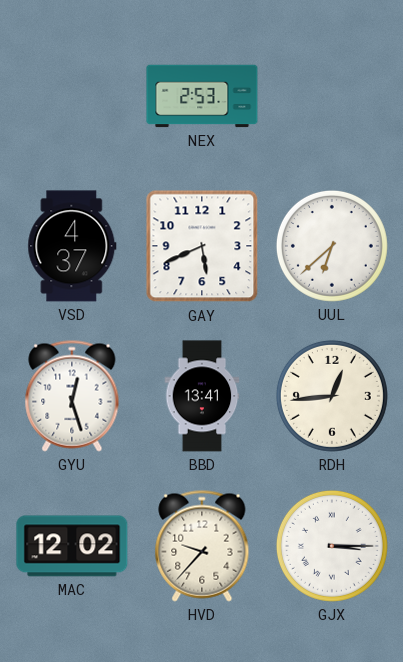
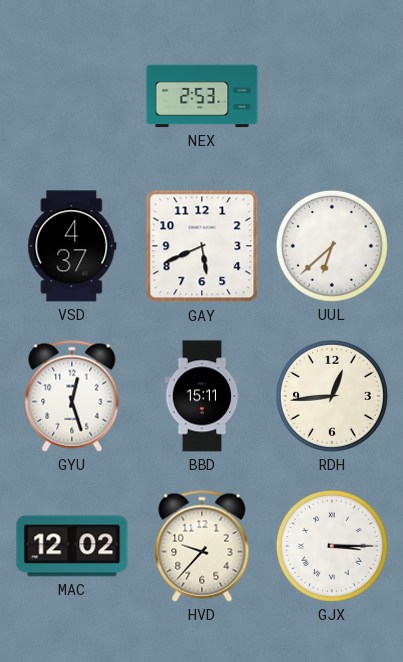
BBD: 13:41 -> 15:11 (202, 396)
